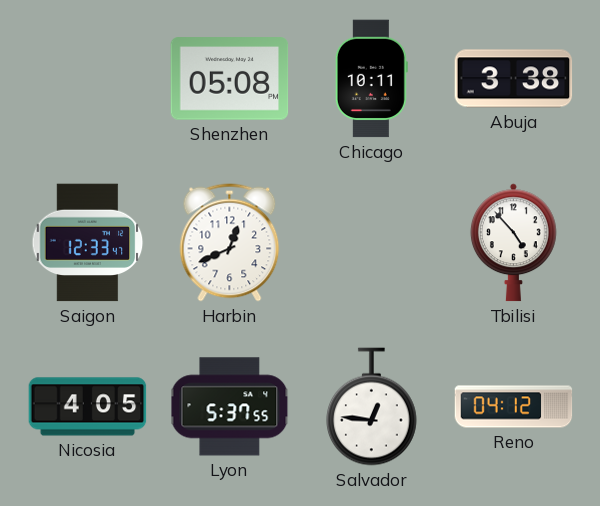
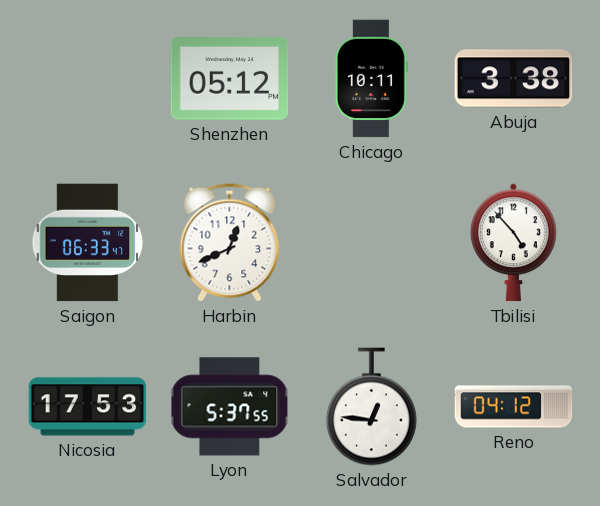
Shenzhen: 05:08 -> 05:12 (230, 79)
Saigon: 12:33 -> 06:33 (88, 243)
Nicosia: 4:05 -> 17:53 (88, 407)
